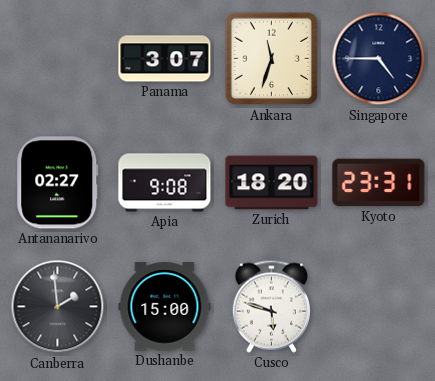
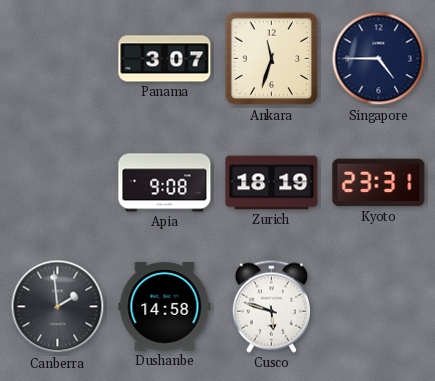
Antananarivo: 02:27 -> none (58, 183)
Zurich: 18:20 -> 18:19 (272, 183)
Dushanbe: 15:00 -> 14:58 (165, 307)
